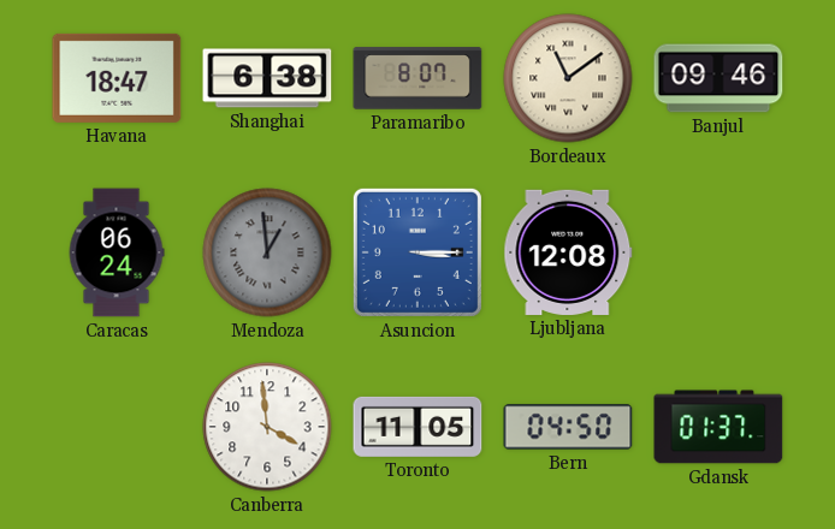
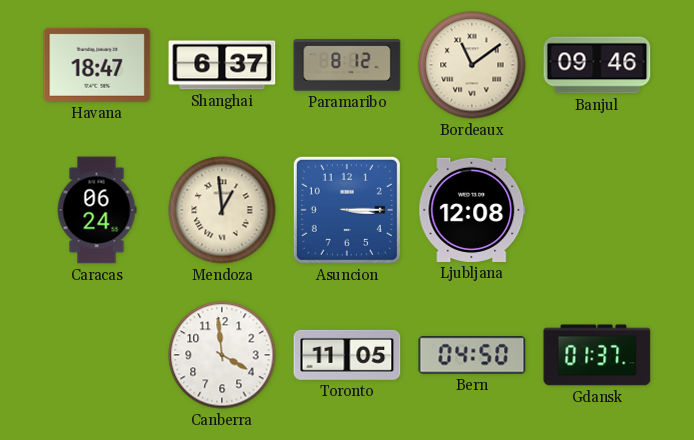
Shanghai: 6:38 -> 6:37 (222, 65)
Paramaribo: 8:07 -> 8:12 (347, 65)
Mendoza dial: grey -> cream (222, 210)
